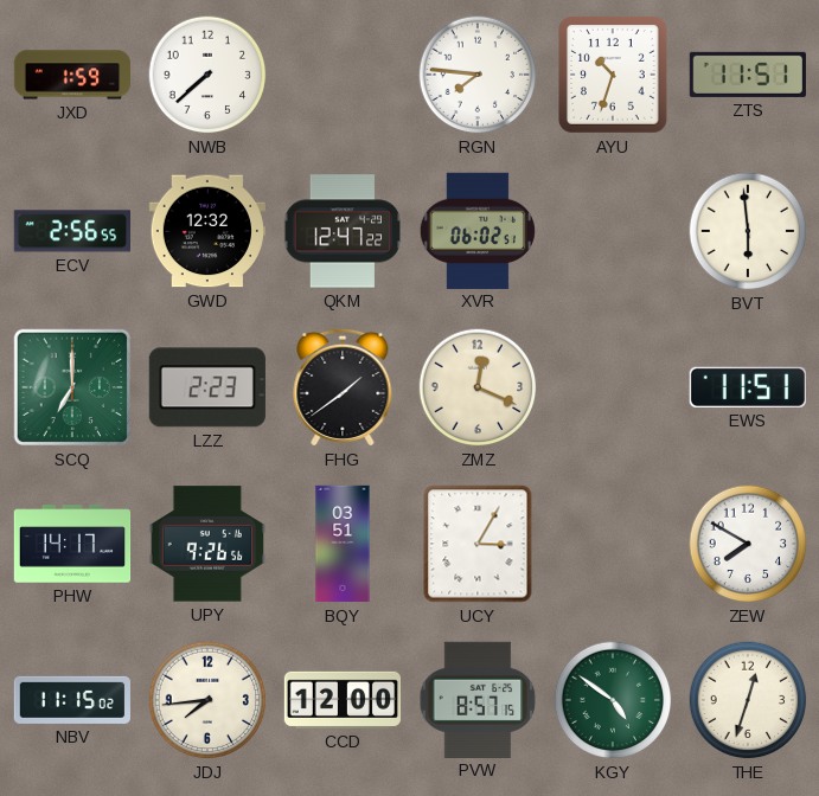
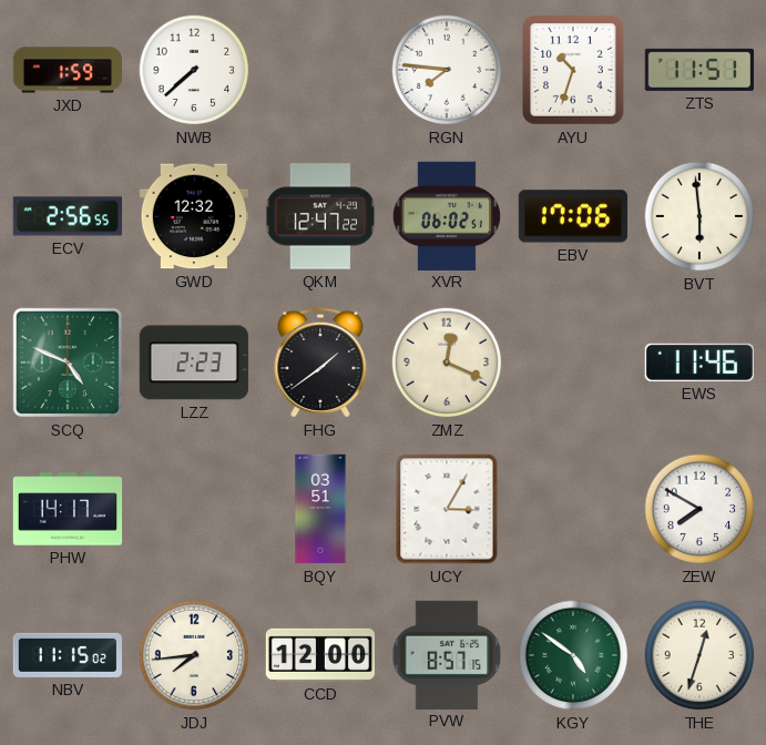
EBV: none -> 17:06 (573, 216)
SCQ: 7:00 -> 4:49 (68, 363)
EWS: 11:51 -> 11:46 (699, 363)
UPY: 9:26 -> none (206, 544)
